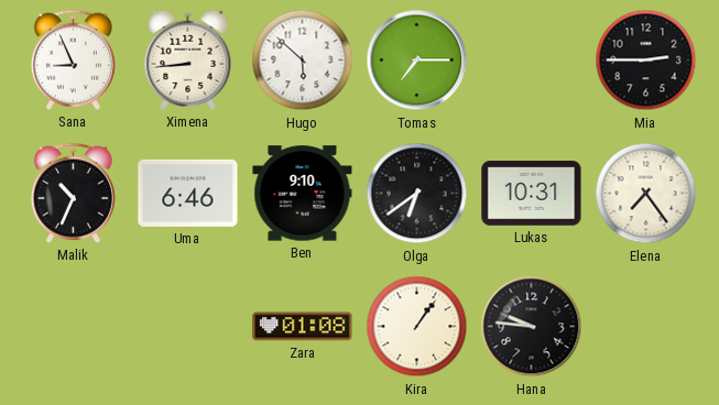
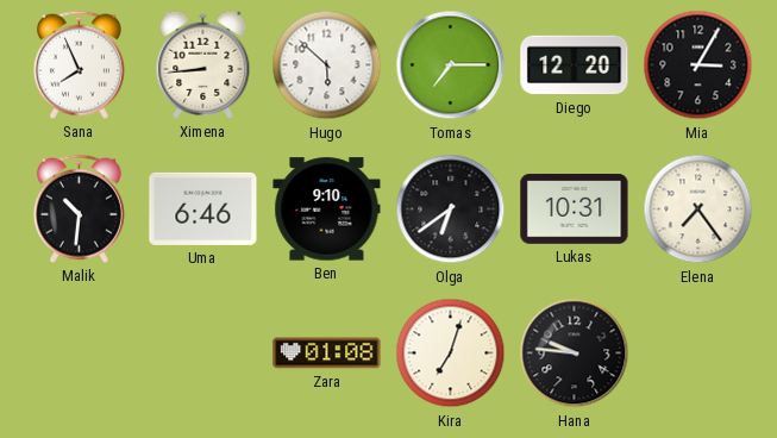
Sana: 8:56 -> 7:56 (79, 64)
Diego: none -> 12:20 (575, 65)
Mia: 2:45 -> 3:05 (698, 65)
Malik: 10:34 -> 10:31 (79, 208)
Kira: 1:06 -> 7:03 (451, 353)
